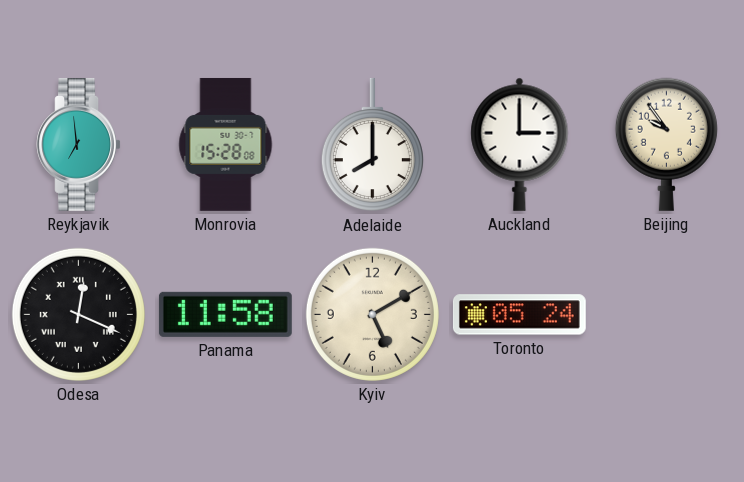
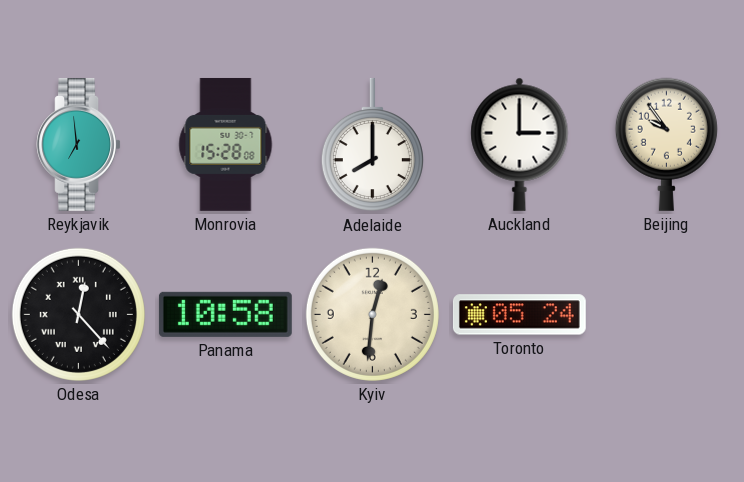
Odesa: 12:19 -> 12:23 (78, 314)
Panama: 11:58 -> 10:58 (225, 314)
Kyiv: 5:10 -> 12:31 (372, 314)
